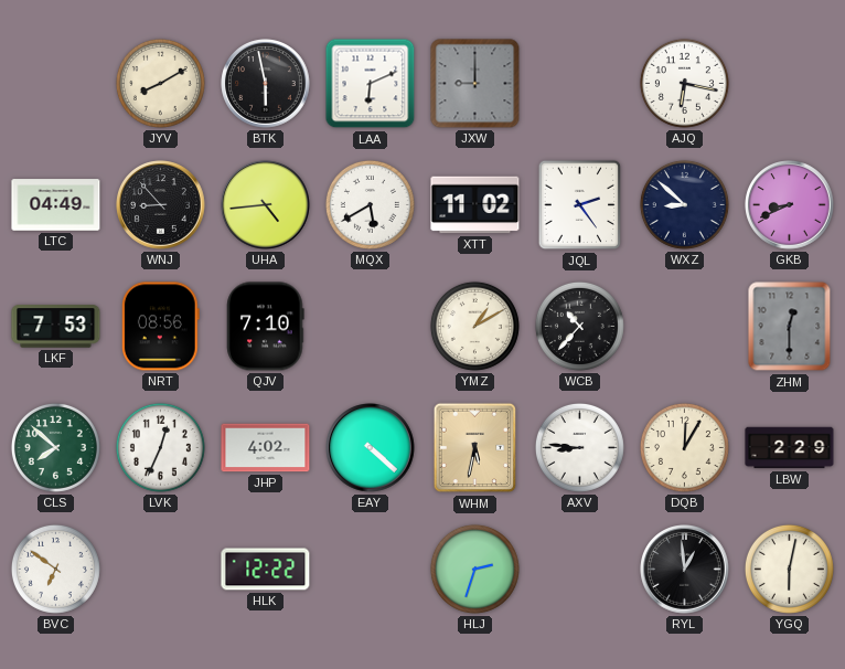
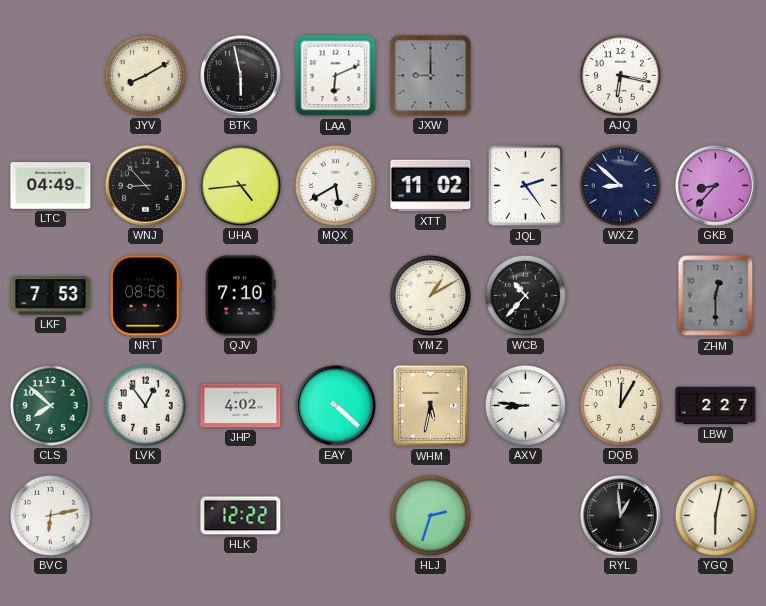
GKB: 8:41 -> 8:37 (716, 186)
LVK: 12:34 -> 12:54 (145, 405)
LBW: 2:29 -> 2:27 (716, 406)
BVC: 6:51 -> 6:13 (50, 515)
